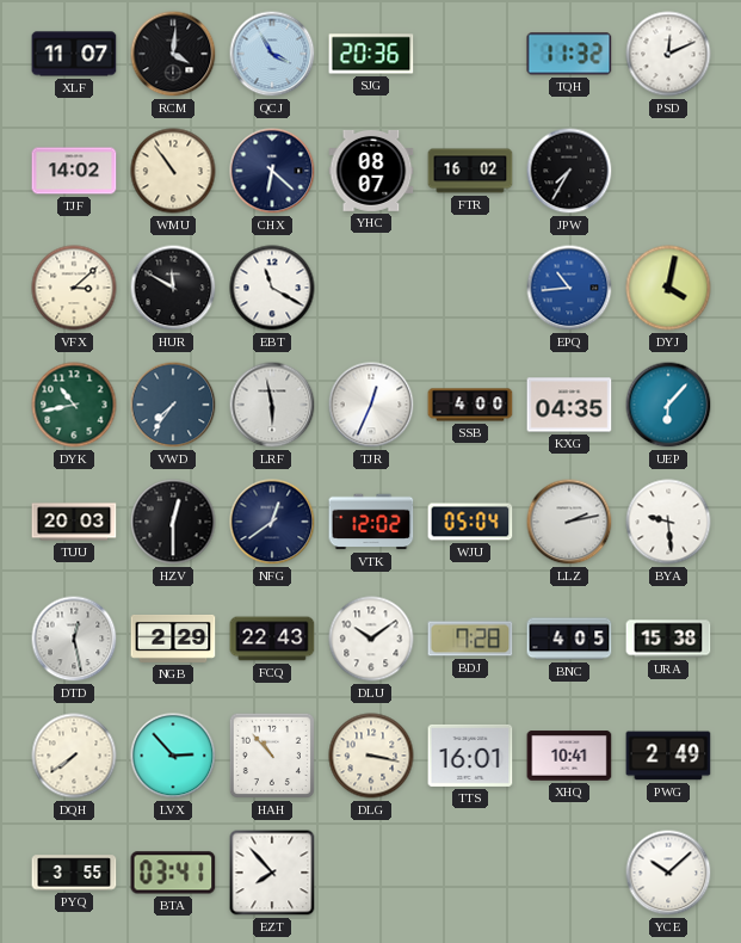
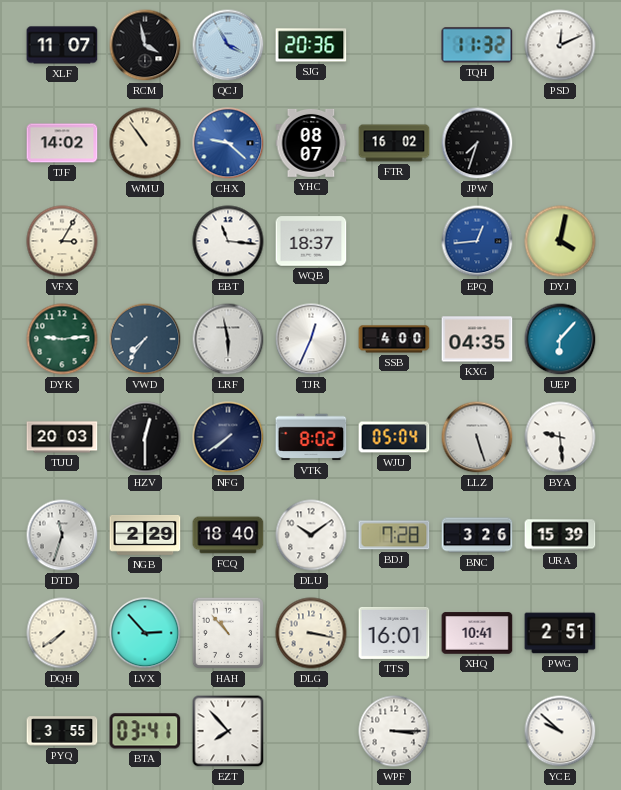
RCM: 4:01 -> 3:58 (145, 45)
CHX: 6:22 -> 9:22 (228, 143)
CHX dial: navy -> blue (228, 143)
JPW: 7:35 -> 7:33 (477, 143)
VFX: 3:08 -> 3:05 (62, 241)
HUR: 11:50 -> none (173, 288)
EBT: 11:20 -> 11:16 (228, 241)
WQB: none -> 18:37 (311, 241)
EPQ: 10:44 -> 12:44 (477, 241)
DYK: 10:43 -> 9:14 (62, 339)
NFG: 12:39 -> 7:39 (228, 437)
VTK: 12:02 -> 8:02 (311, 437)
LLZ: 2:13 -> 5:27 (477, 437)
DTD: 12:28 -> 11:33 (62, 535)
FCQ: 22:43 -> 18:40 (228, 535)
BNC: 4:05 -> 3:26 (477, 535)
URA: 15:38 -> 15:39 (560, 535)
PWG: 2:49 -> 2:51 (560, 633)
WPF: none -> 3:15 (394, 731)
YCE: 10:08 -> 9:52 (560, 731)
